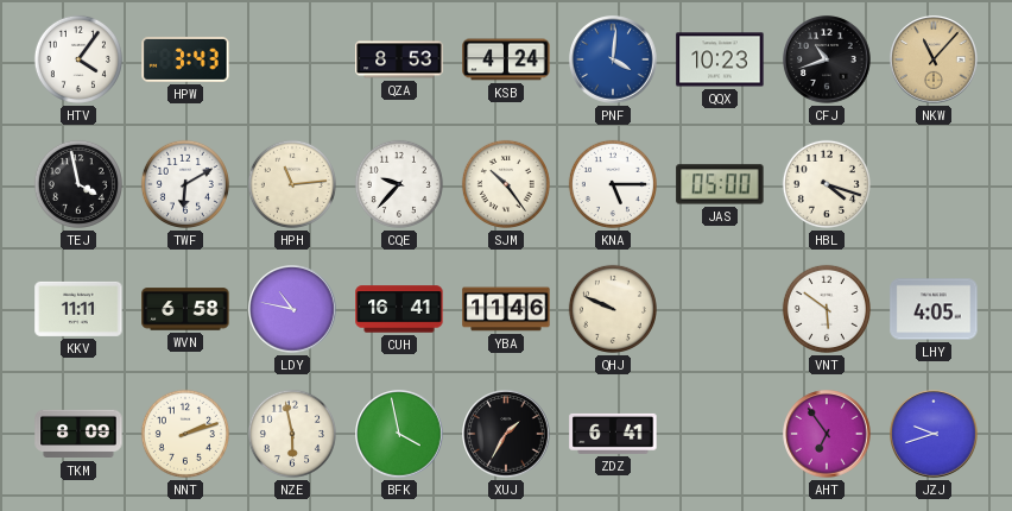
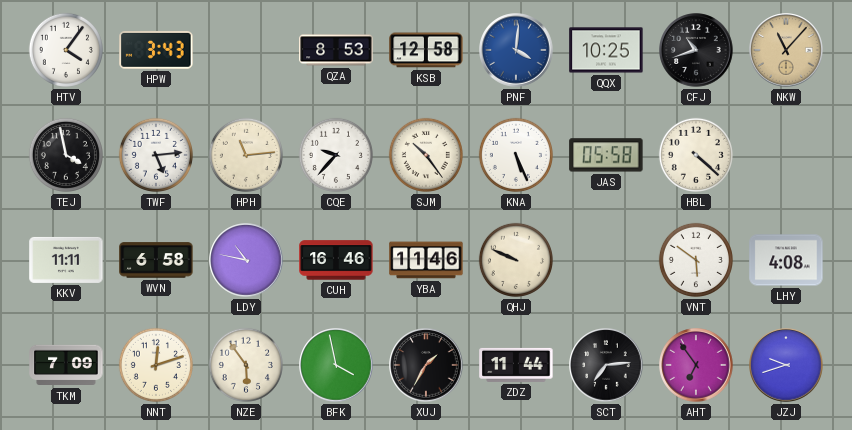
KSB: 4:24 -> 12:58 (426, 50)
QQX: 10:23 -> 10:25 (606, 50)
TWF: 6:10 -> 5:14 (156, 155)
KNA: 5:15 -> 5:26 (516, 155)
JAS: 05:00 -> 05:58 (606, 155)
HBL: 4:18 -> 4:22 (696, 155)
CUH: 16:41 -> 16:46 (336, 260)
LHY: 4:05 -> 4:08 (786, 260)
TKM: 8:09 -> 7:09 (66, 365)
NNT: 2:12 -> 12:12 (156, 365)
NZE: 5:58 -> 5:54 (246, 365)
ZDZ: 6:41 -> 11:44 (516, 365)
SCT: none -> 7:14 (606, 365)
